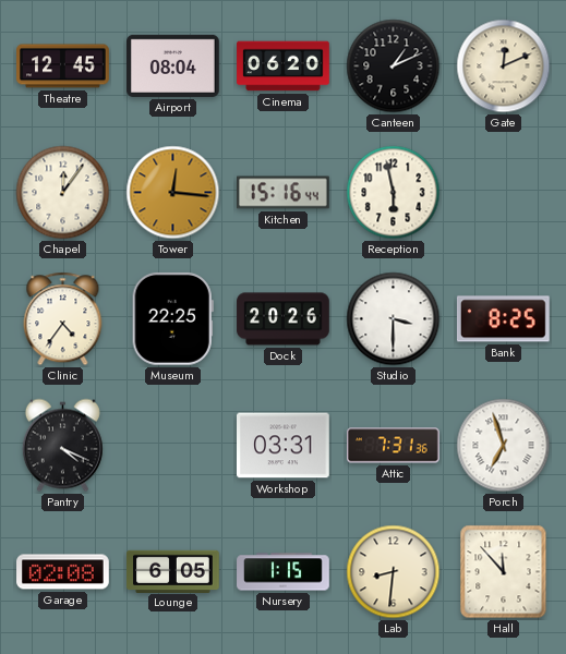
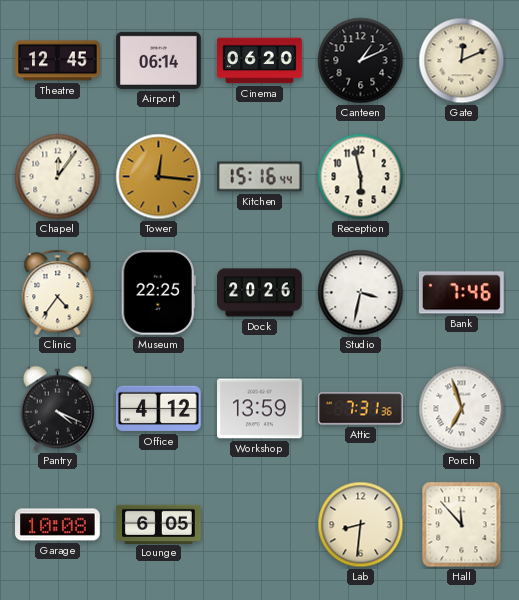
Airport: 08:04 -> 06:14 (159, 60)
Studio: 3:30 -> 3:32 (361, 293)
Bank: 8:25 -> 7:46 (462, 293)
Office: none -> 4:12 (159, 409)
Workshop: 03:31 -> 13:59 (260, 409)
Garage: 02:08 -> 10:08 (58, 525)
Nursery: 1:15 -> none (284, 572)
